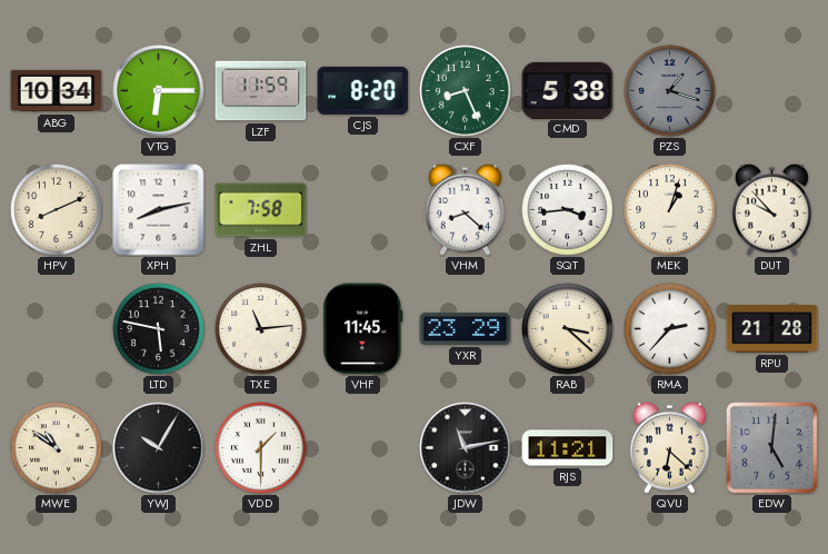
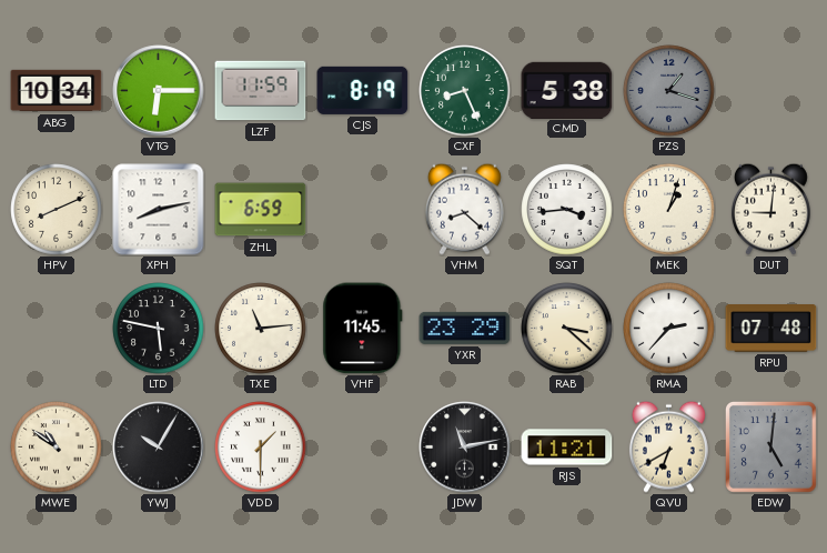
CJS: 8:20 -> 8:19 (363, 90)
ZHL: 7:58 -> 6:59 (261, 210)
DUT: 9:53 -> 9:01 (770, 209)
RPU: 21:28 -> 07:48 (771, 329)
QVU: 6:22 -> 6:40 (668, 446)
